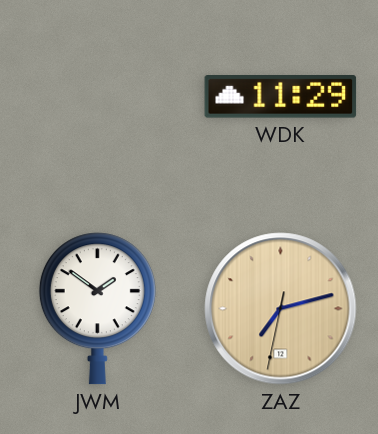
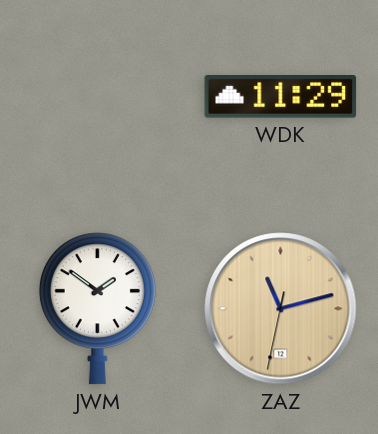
ZAZ: 7:12 -> 11:12 (281, 309)
